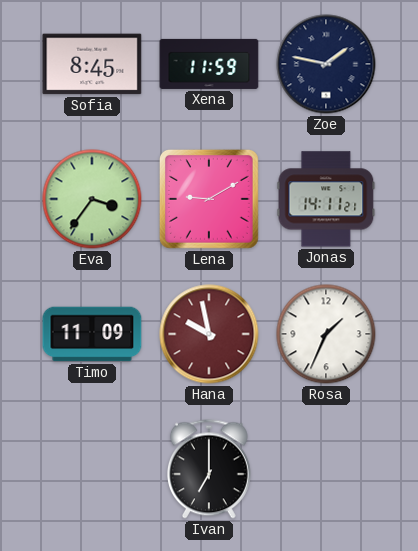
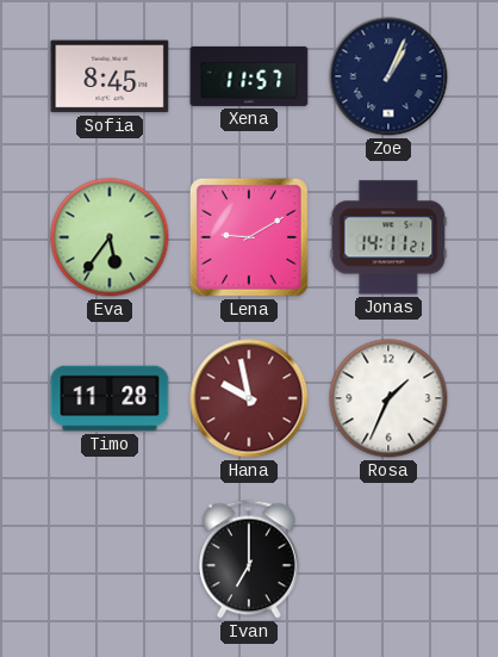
Xena: 11:59 -> 11:57 (249, 76)
Zoe: 1:47 -> 1:04 (388, 76)
Eva: 3:36 -> 5:36 (110, 237)
Timo: 11:09 -> 11:28 (110, 398)
